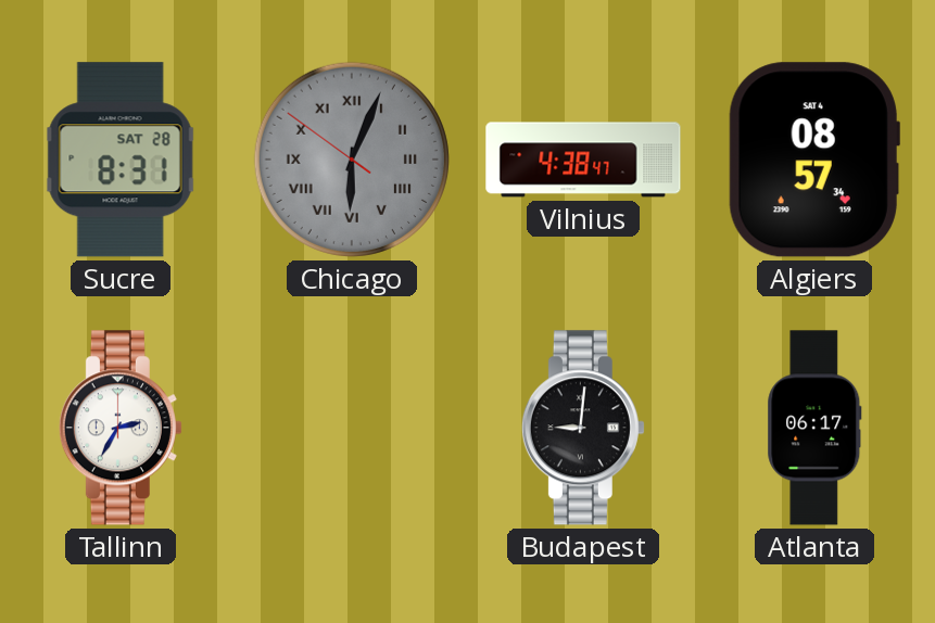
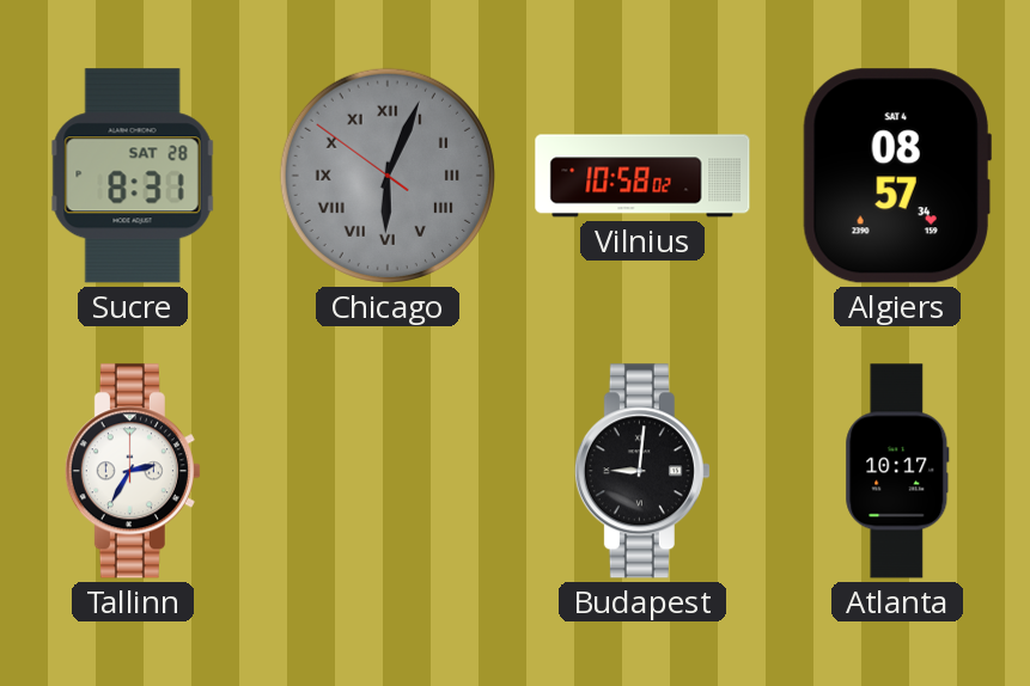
Vilnius: 4:38 -> 10:58 (642, 176)
Atlanta: 06:17 -> 10:17 (897, 471)
